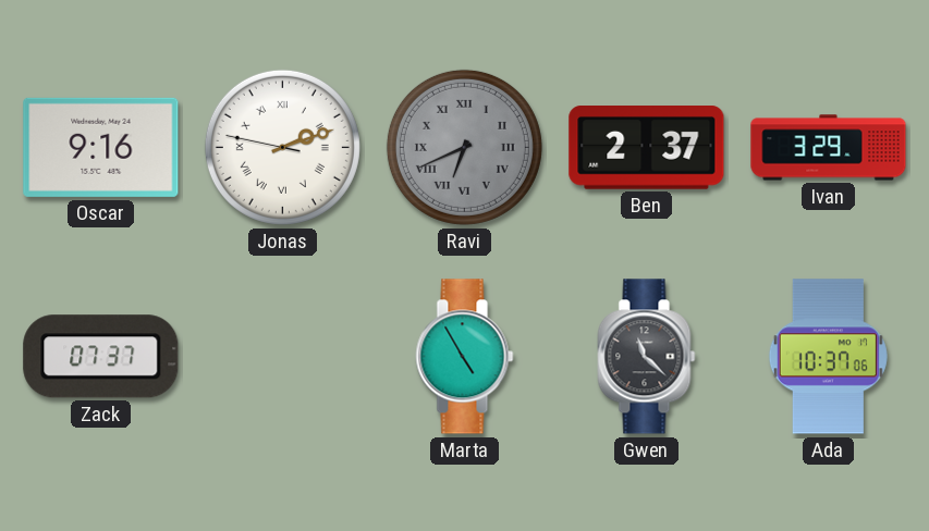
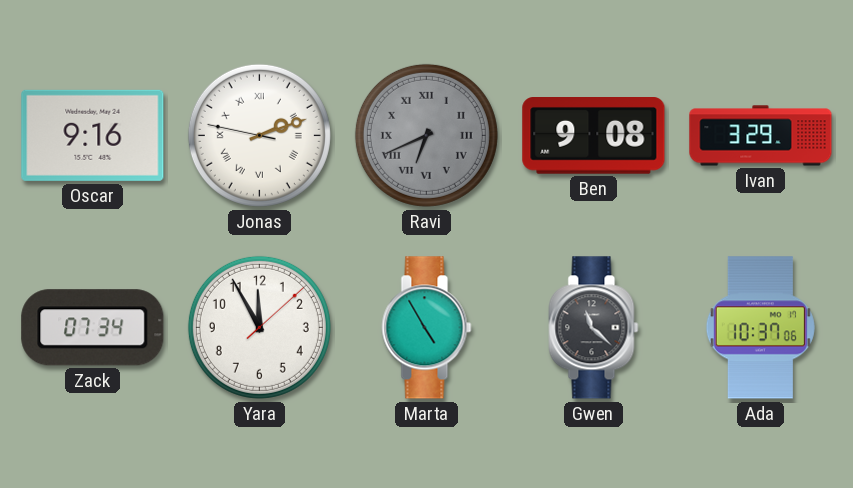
Ben: 2:37 -> 9:08 (594, 136)
Zack: 07:37 -> 07:34 (93, 328)
Yara: none -> 11:55 (259, 327)
